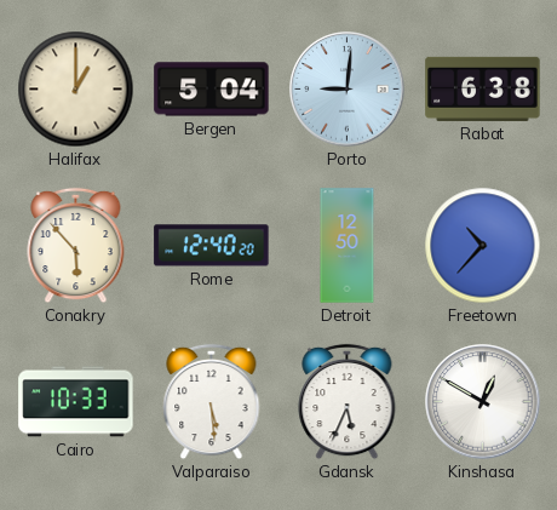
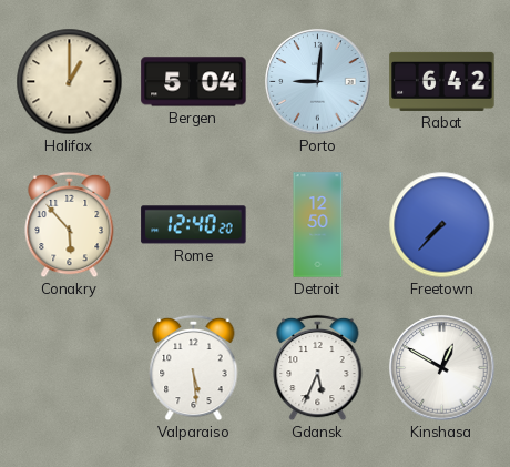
Rabat: 6:38 -> 6:42 (442, 81)
Freetown: 10:37 -> 7:37 (442, 225)
Cairo: 10:33 -> none (76, 402)
